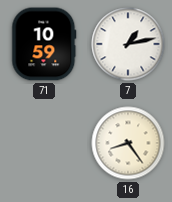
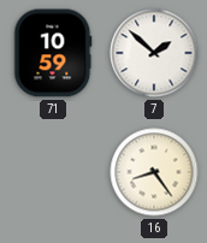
7: 1:13 -> 1:52 (154, 53)
